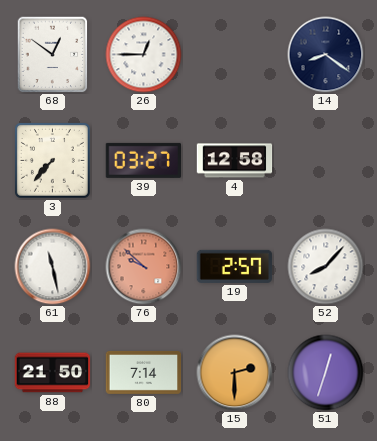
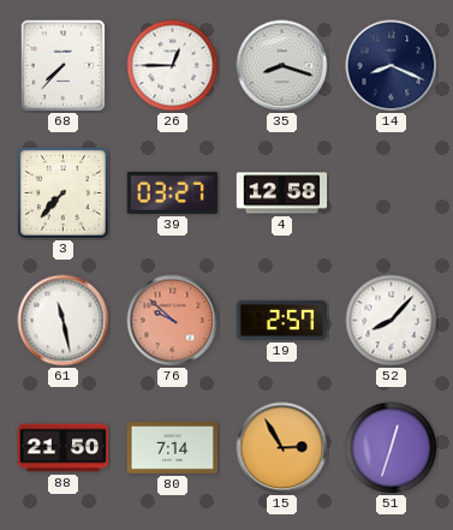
68: 12:51 -> 7:37 (64, 66)
35: none -> 8:18 (282, 66)
14: 8:21 -> 8:19 (392, 66)
15: 2:30 -> 2:55 (282, 448)
